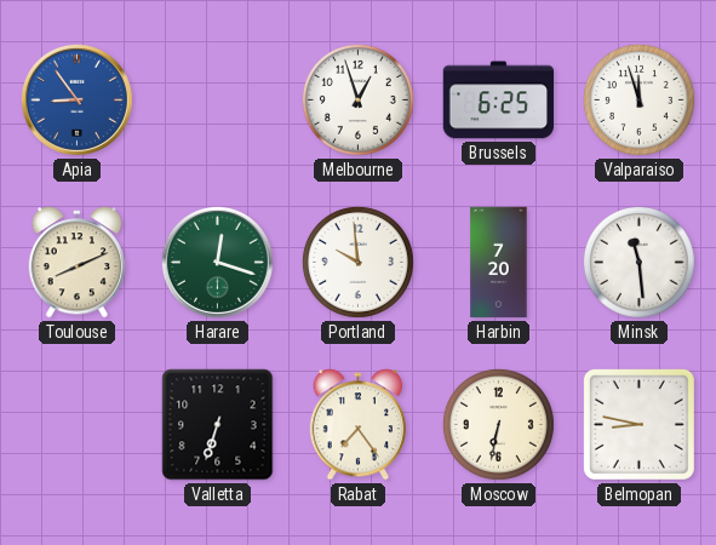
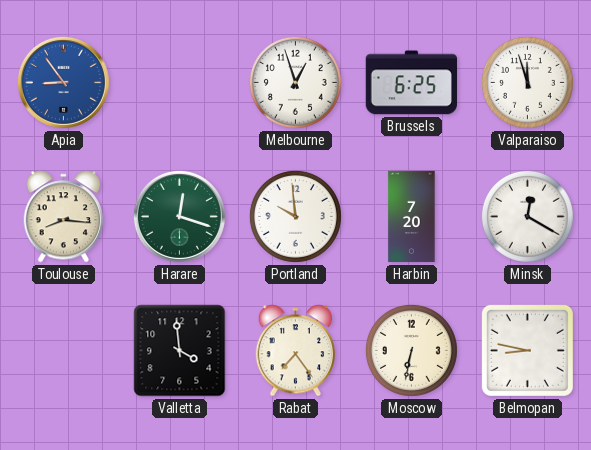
Toulouse: 8:11 -> 8:16 (64, 217)
Minsk: 11:29 -> 12:20 (527, 216)
Valletta: 6:33 -> 3:59 (180, 351)
